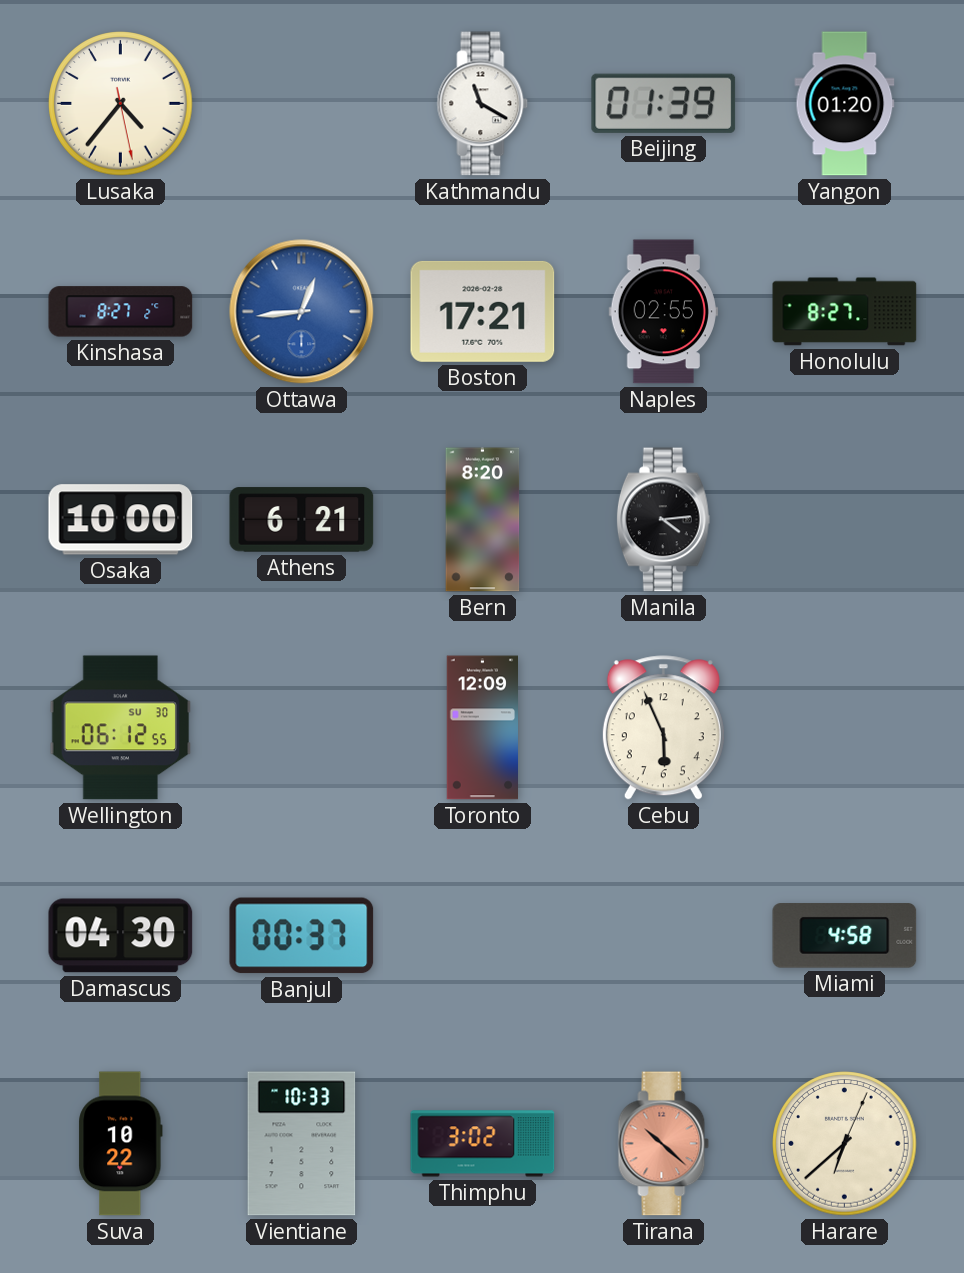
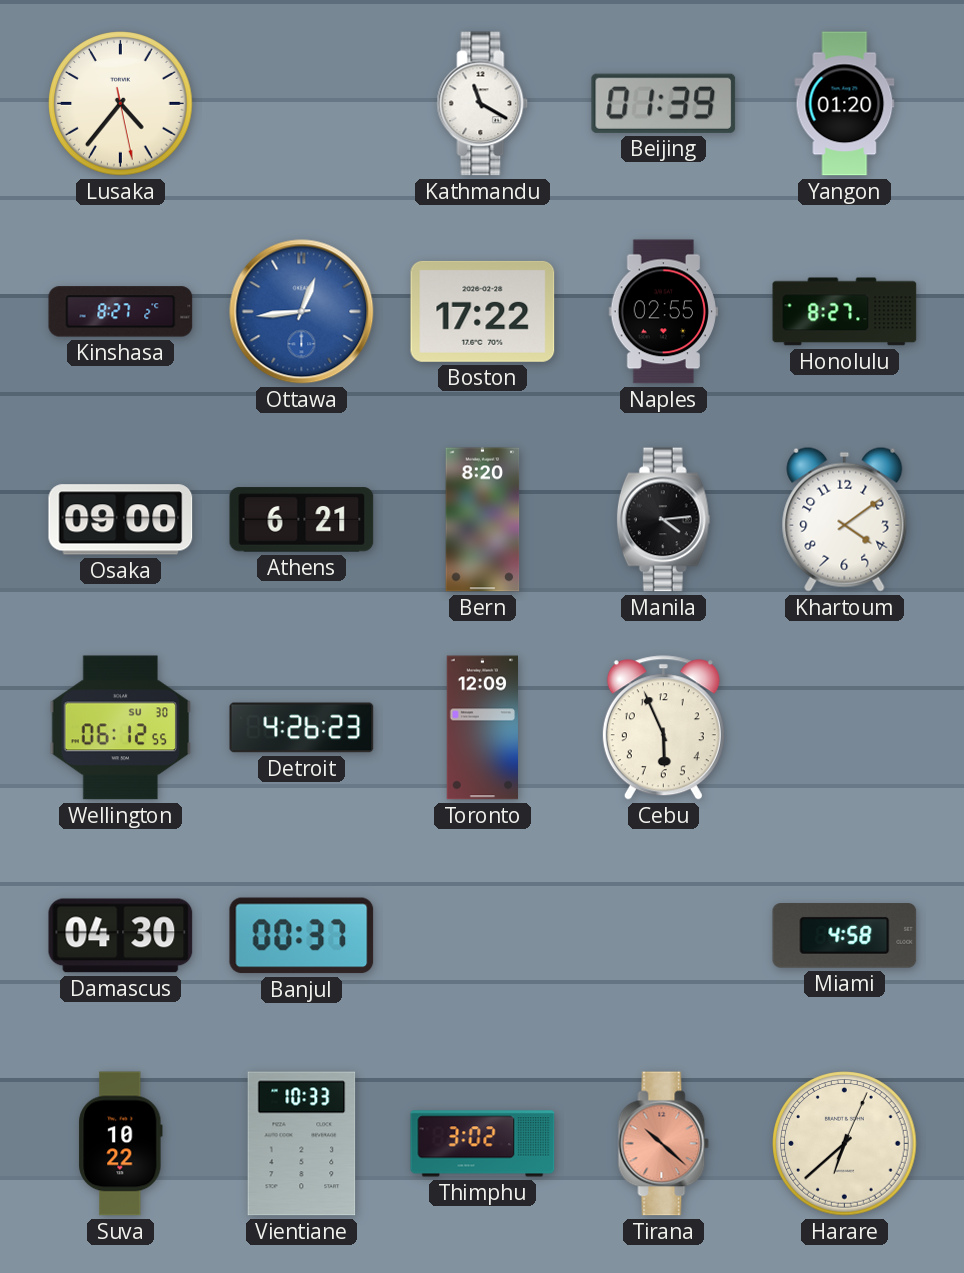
Boston: 17:21 -> 17:22 (483, 311)
Osaka: 10:00 -> 09:00 (121, 520)
Khartoum: none -> 4:09 (845, 519)
Detroit: none -> 4:26 (302, 728)
